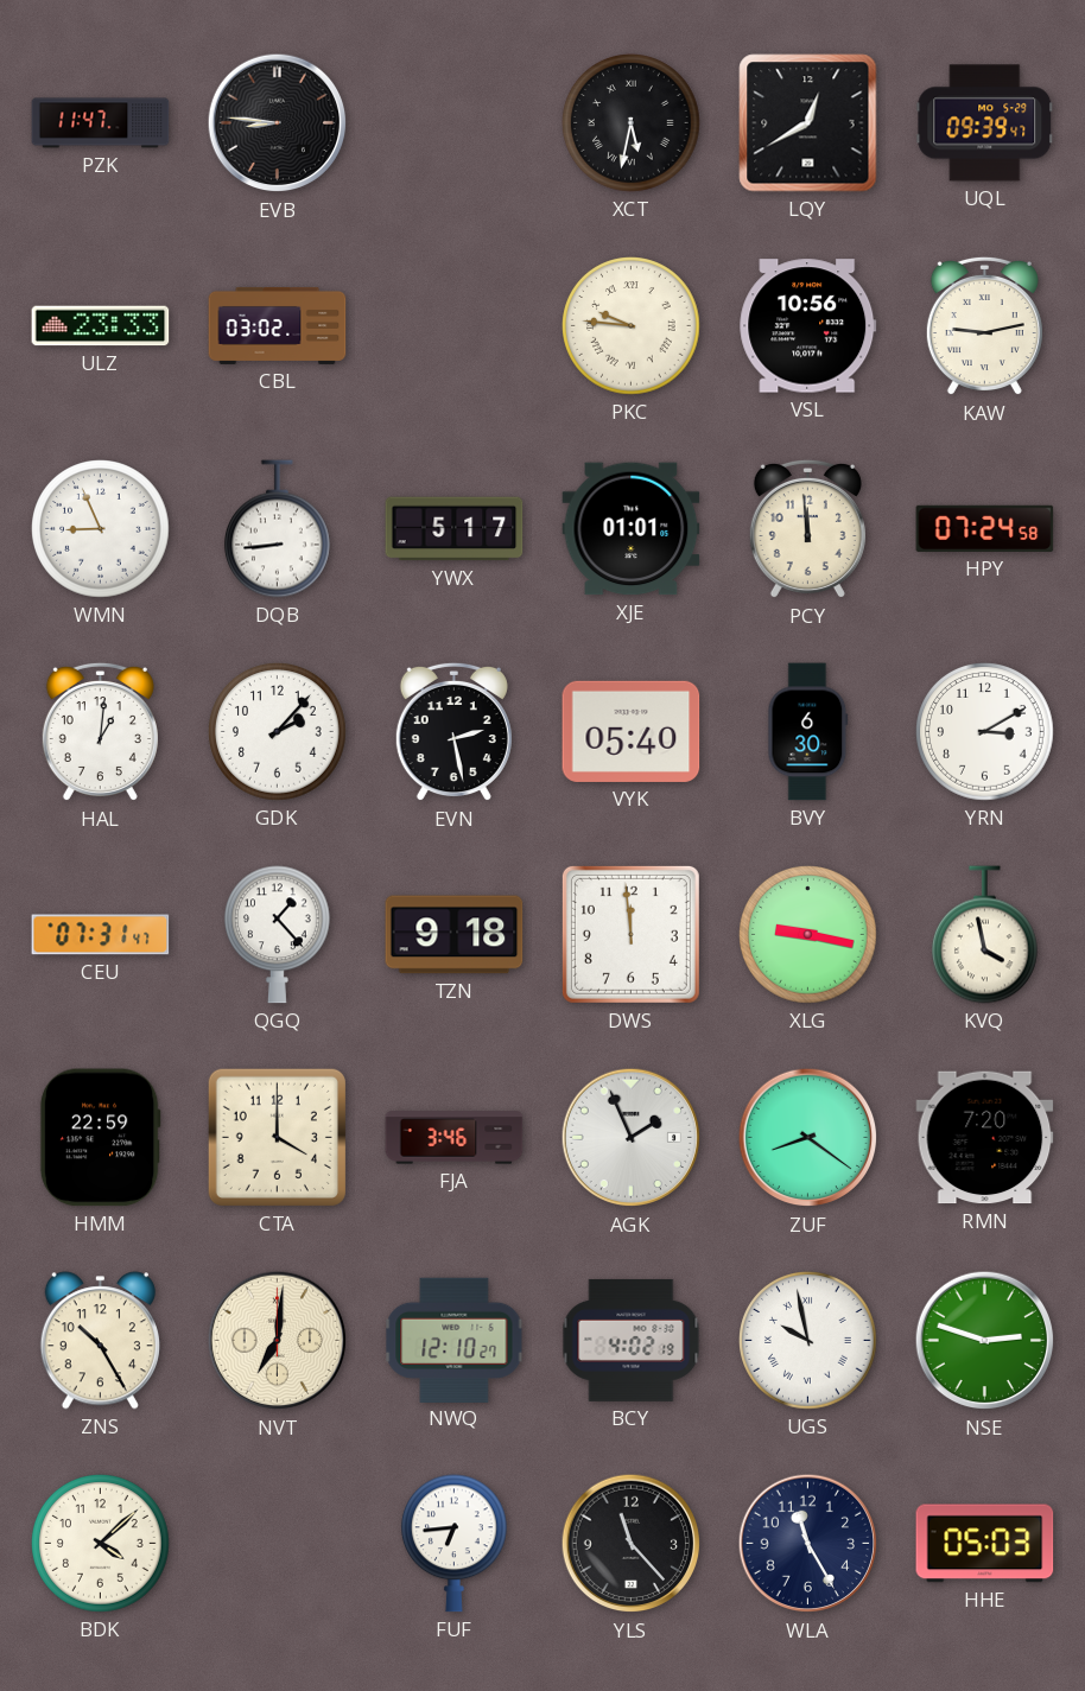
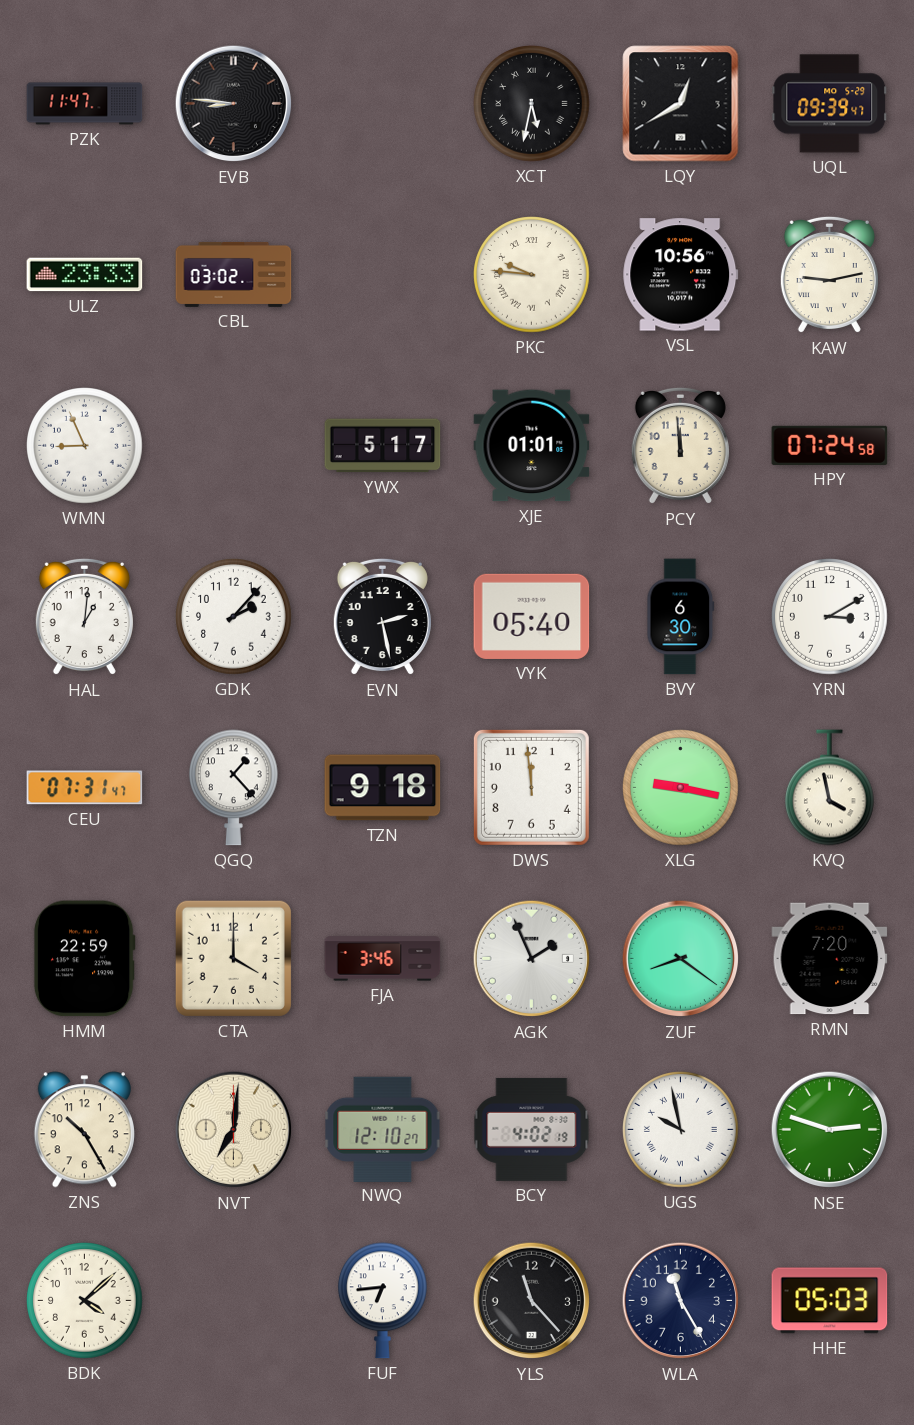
DQB: 8:44 -> none (277, 529)
